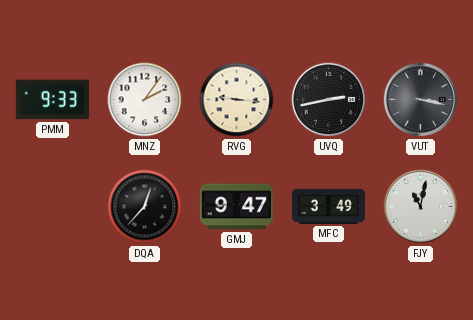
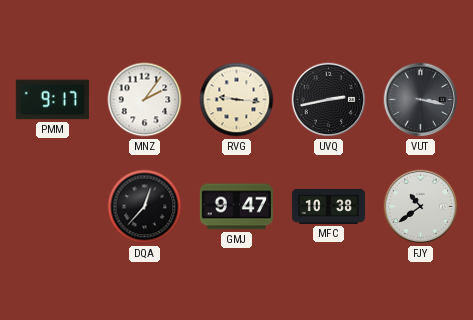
PMM: 9:33 -> 9:17 (52, 100)
MFC: 3:49 -> 10:38 (328, 206)
FJY: 11:02 -> 10:39 (421, 207)
